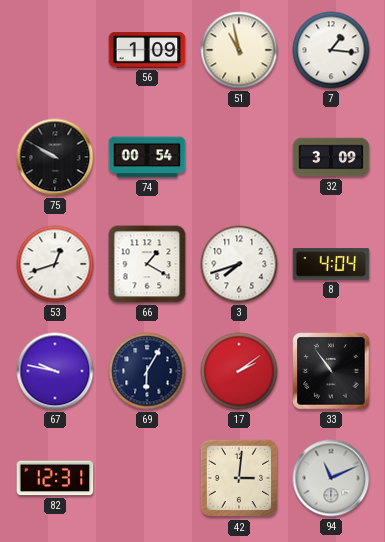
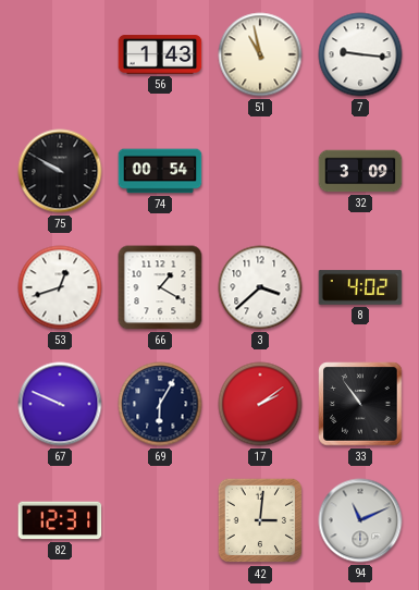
56: 1:09 -> 1:43 (160, 54)
7: 1:16 -> 9:16 (360, 54)
3: 7:42 -> 3:38 (260, 287)
8: 4:04 -> 4:02 (360, 287)
67: 9:47 -> 9:49 (60, 404)
